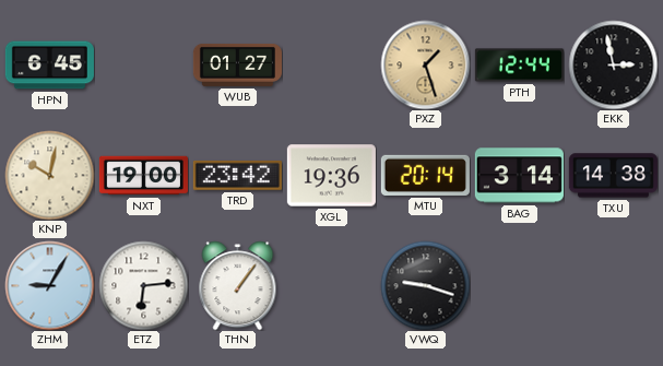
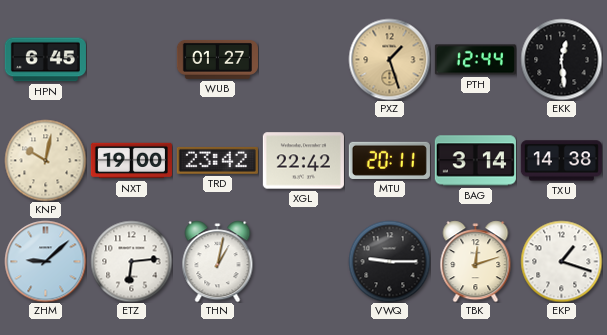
EKK: 2:58 -> 12:29 (561, 59)
XGL: 19:36 -> 22:42 (303, 161)
MTU: 20:14 -> 20:11 (389, 160)
ZHM: 9:05 -> 9:08 (45, 261)
THN: 1:06 -> 1:02 (218, 261)
VWQ: 9:18 -> 9:15 (389, 261)
TBK: none -> 12:12 (476, 261)
EKP: none -> 1:18 (561, 261)
